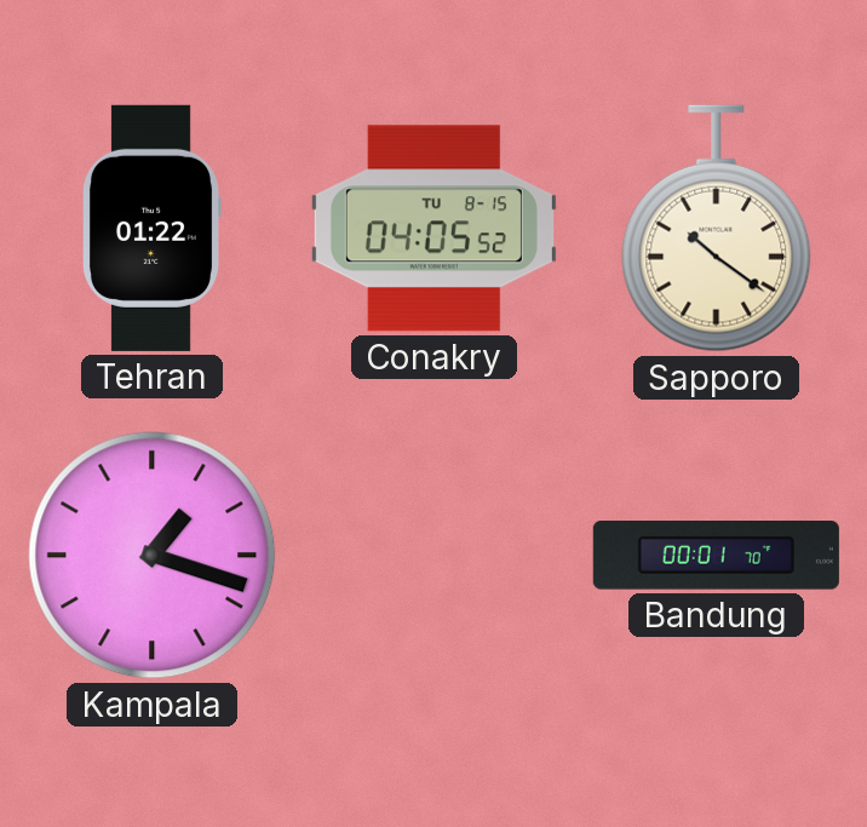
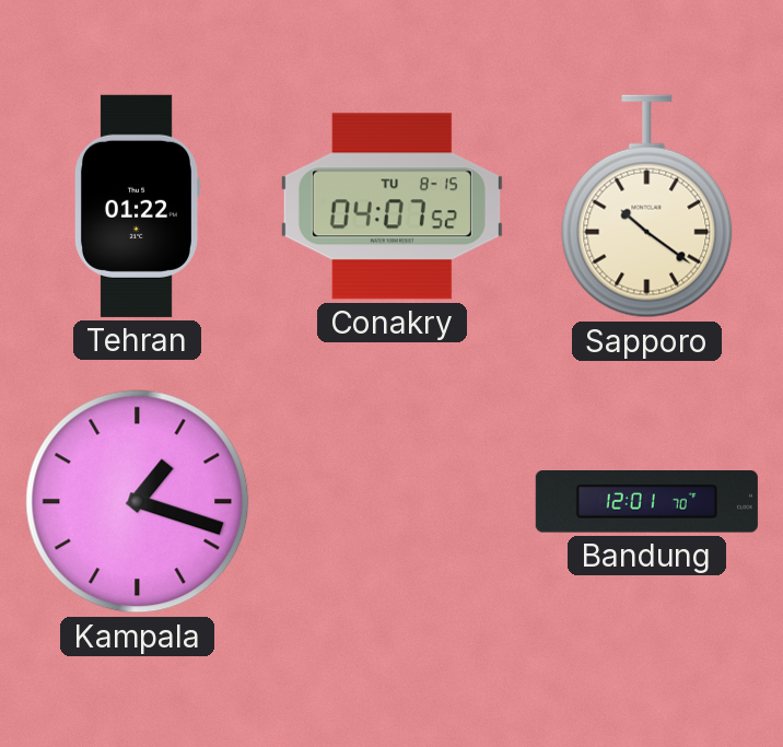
Conakry: 04:05 -> 04:07 (391, 207)
Bandung: 00:01 -> 12:01 (646, 502)
